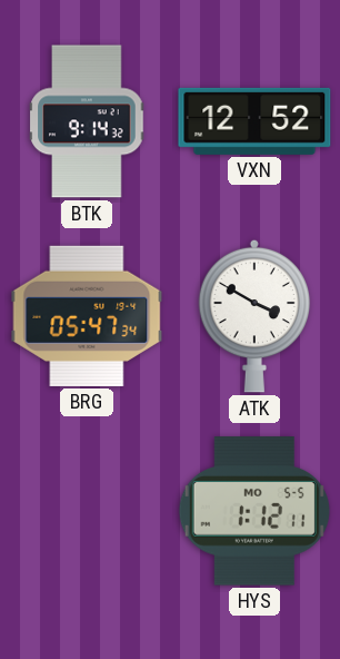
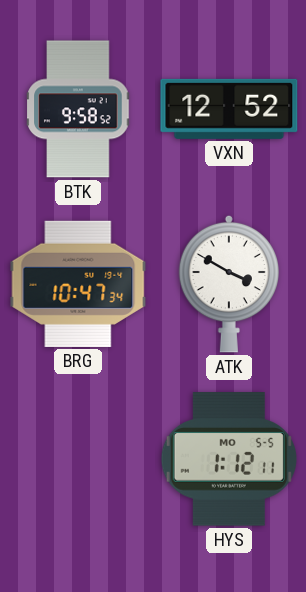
BTK: 9:14 -> 9:58 (78, 109)
BRG: 05:47 -> 10:47 (78, 284)
